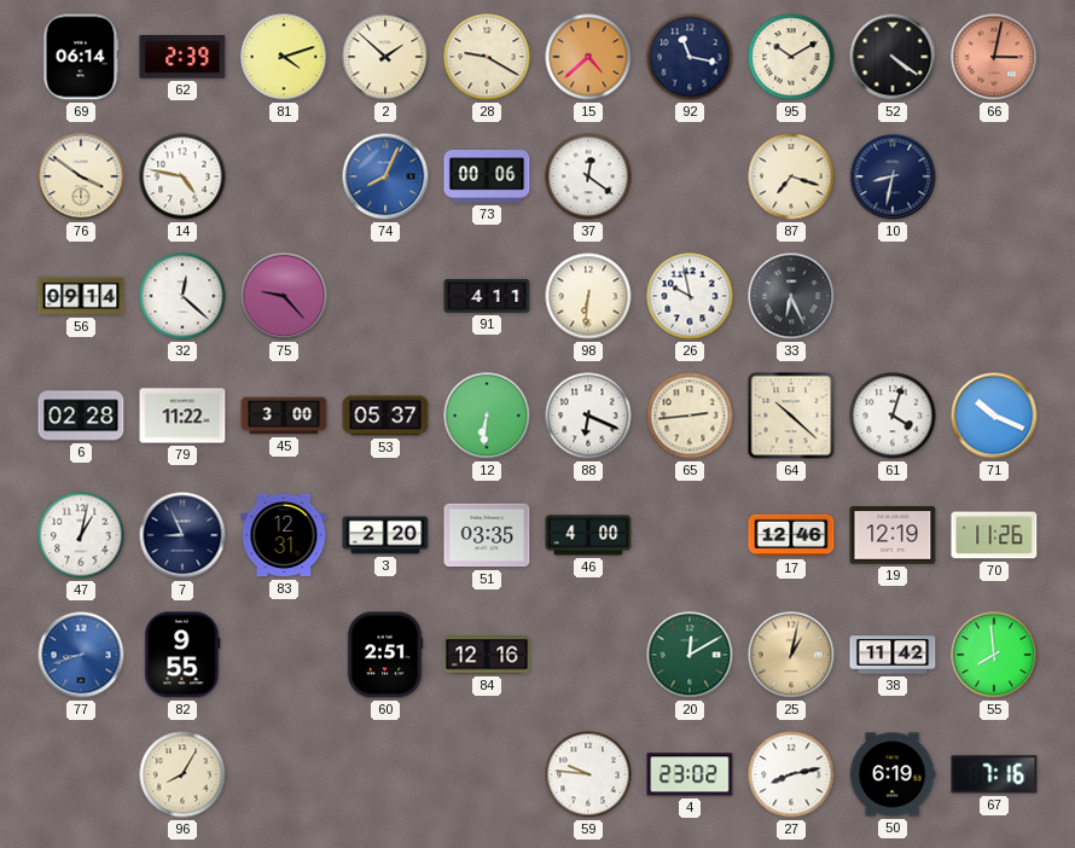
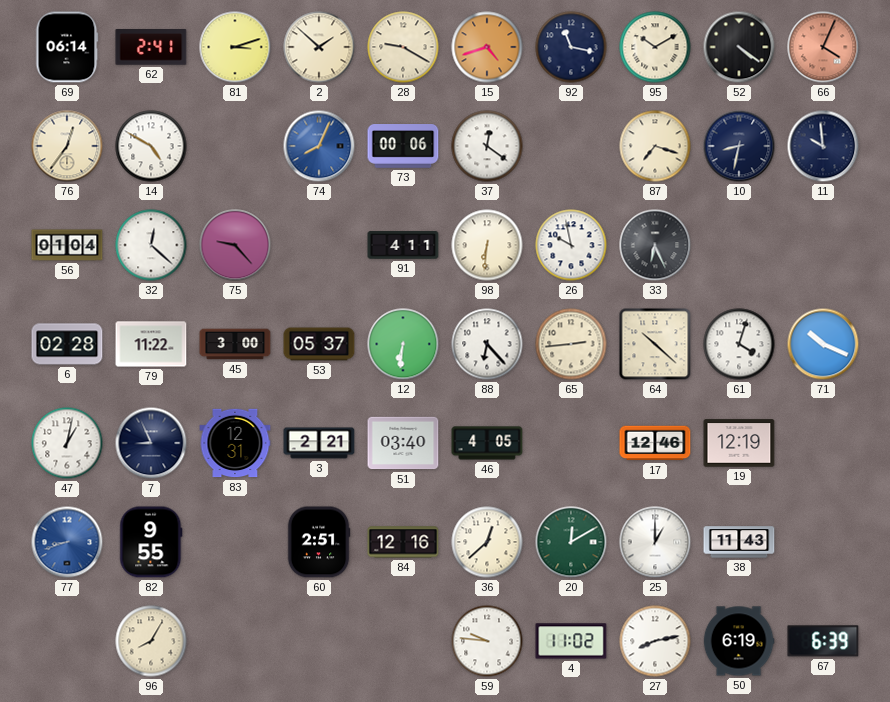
62: 2:39 -> 2:41 (151, 48)
81: 4:12 -> 3:12 (235, 47)
15: 4:38 -> 4:42 (487, 47)
66: 3:02 -> 4:04 (823, 47)
76: 3:51 -> 12:36 (67, 146)
14: 4:47 -> 4:50 (151, 146)
11: none -> 9:59 (823, 146)
56: 09:14 -> 01:04 (67, 245)
88: 6:19 -> 6:23 (487, 344)
3: 2:20 -> 2:21 (319, 443)
51: 03:35 -> 03:40 (403, 443)
46: 4:00 -> 4:05 (487, 443)
70: 11:26 -> none (994, 535)
36: none -> 12:38 (487, 542)
25: 1:02 -> 1:00 (655, 542)
25 dial: champagne -> white (655, 542)
38: 11:42 -> 11:43 (739, 542)
55: 7:59 -> none (994, 655)
4: 23:02 -> 11:02 (571, 641)
67: 7:16 -> 6:39 (823, 641)
